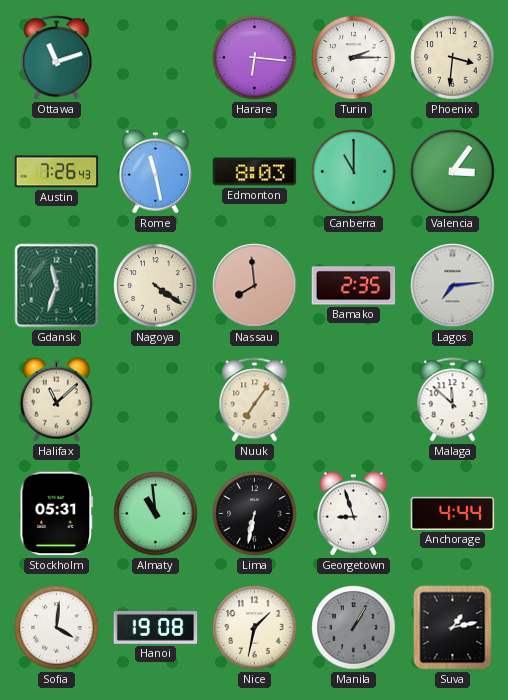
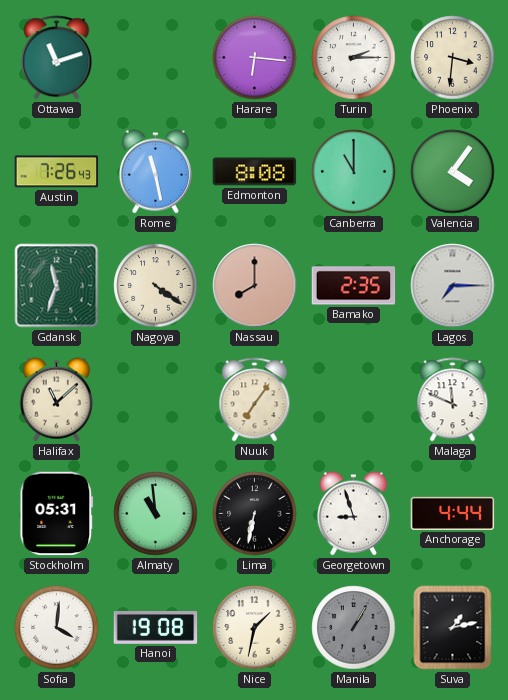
Edmonton: 8:03 -> 8:08 (255, 172)
Valencia: 3:06 -> 4:06 (453, 172)
Nassau: 7:59 -> 8:00 (255, 286)
Lagos: 7:14 -> 7:15 (453, 286)
Malaga: 11:52 -> 11:49 (453, 400)
